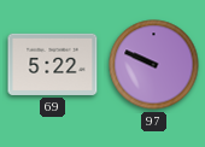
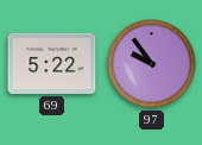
97: 9:49 -> 9:54 (152, 64)
